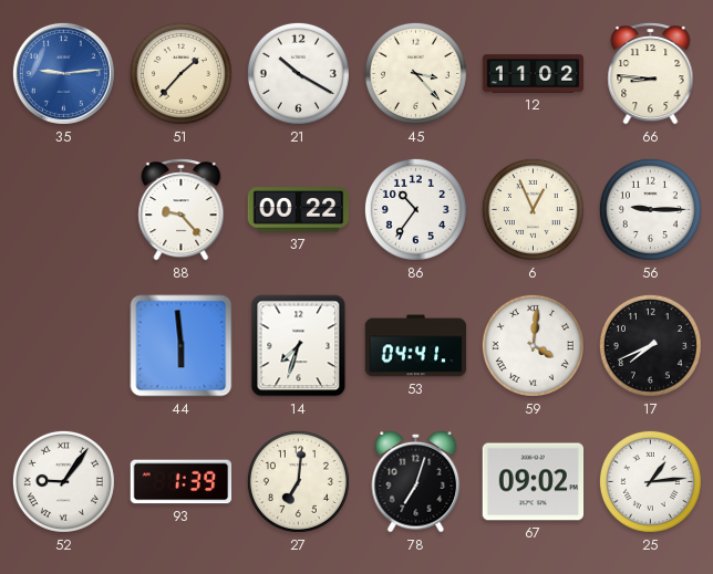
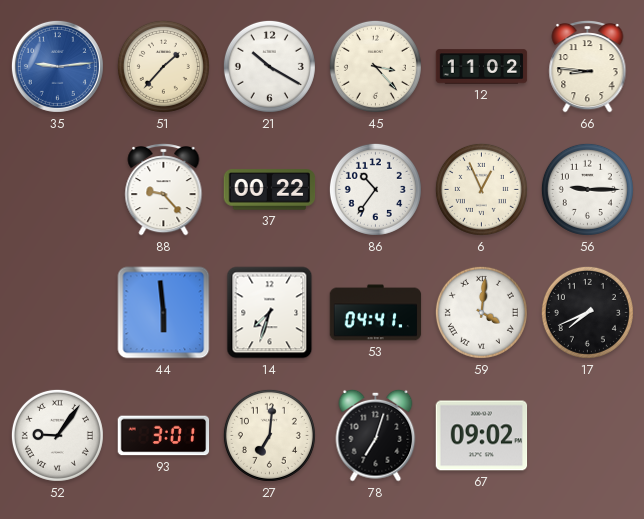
93: 1:39 -> 3:01 (164, 436)
25: 1:14 -> none (650, 481)
